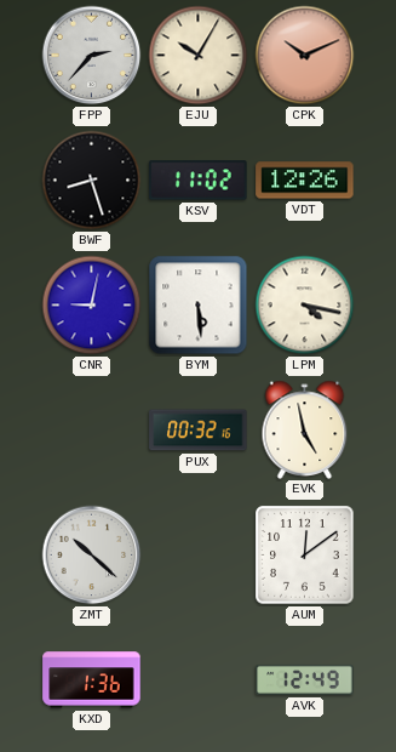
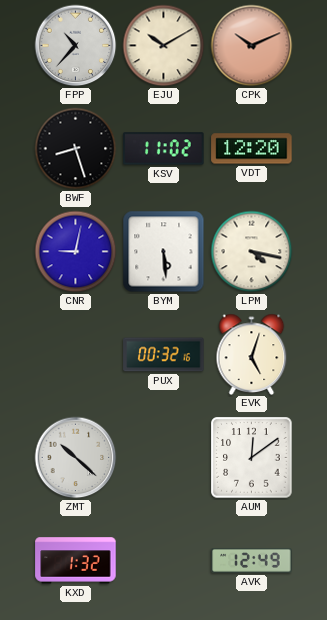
FPP: 2:37 -> 10:37 (76, 46)
EJU: 10:05 -> 10:10 (164, 46)
VDT: 12:26 -> 12:20 (252, 149)
EVK: 4:58 -> 5:03 (252, 354)
KXD: 1:36 -> 1:32 (76, 561)
